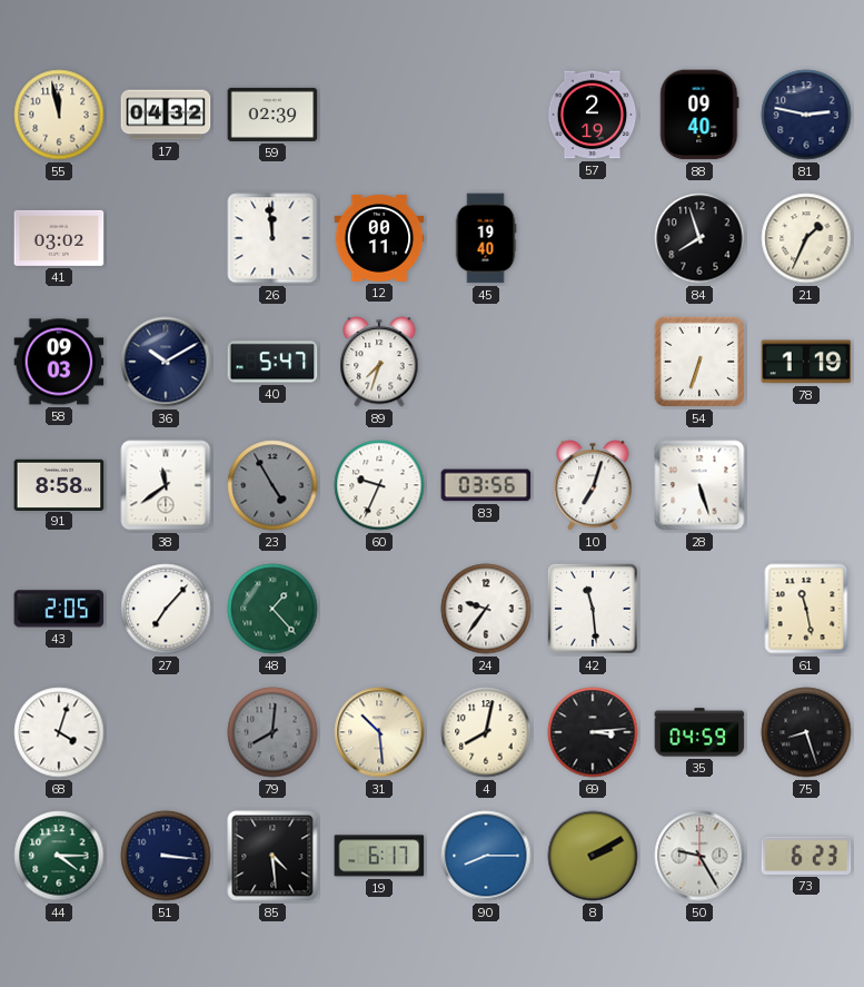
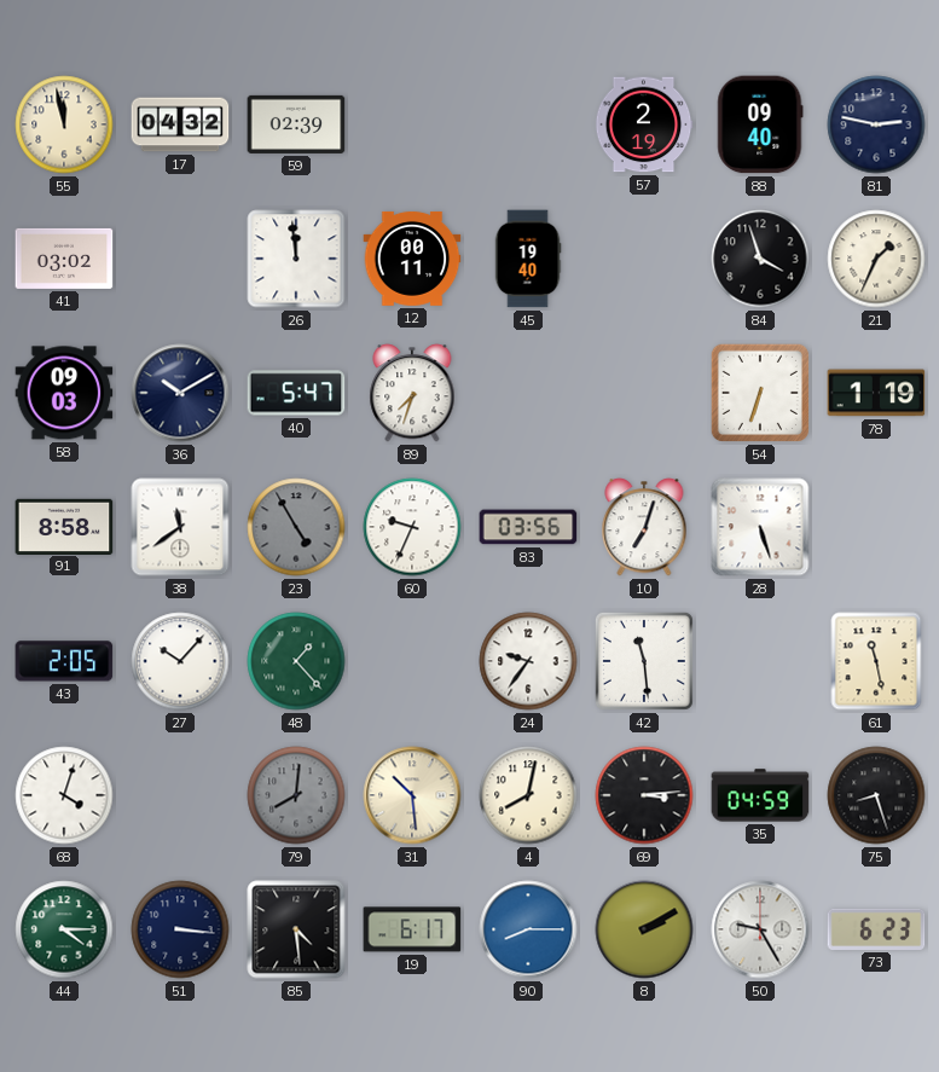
84: 7:57 -> 3:57 (760, 259)
27: 7:07 -> 10:07 (180, 661)
